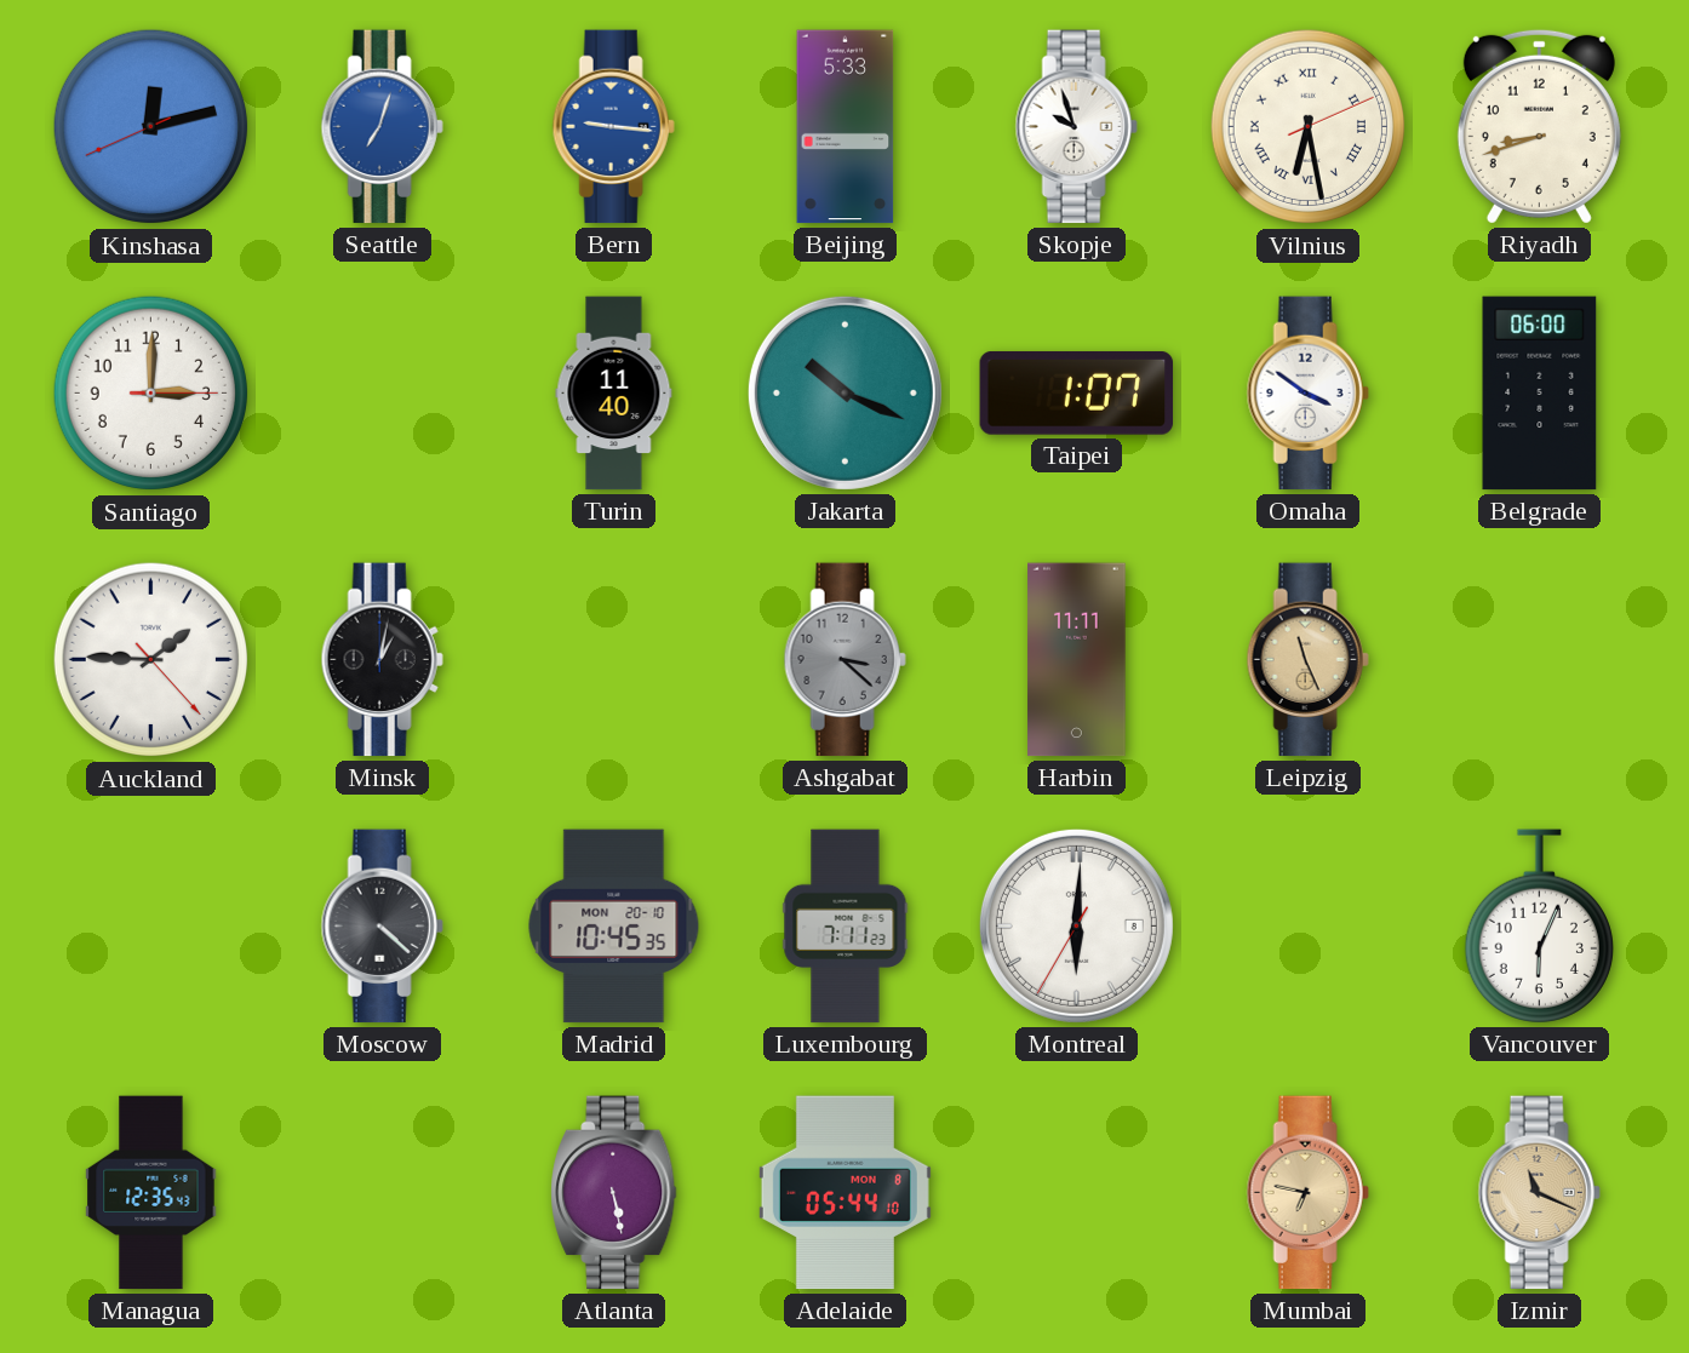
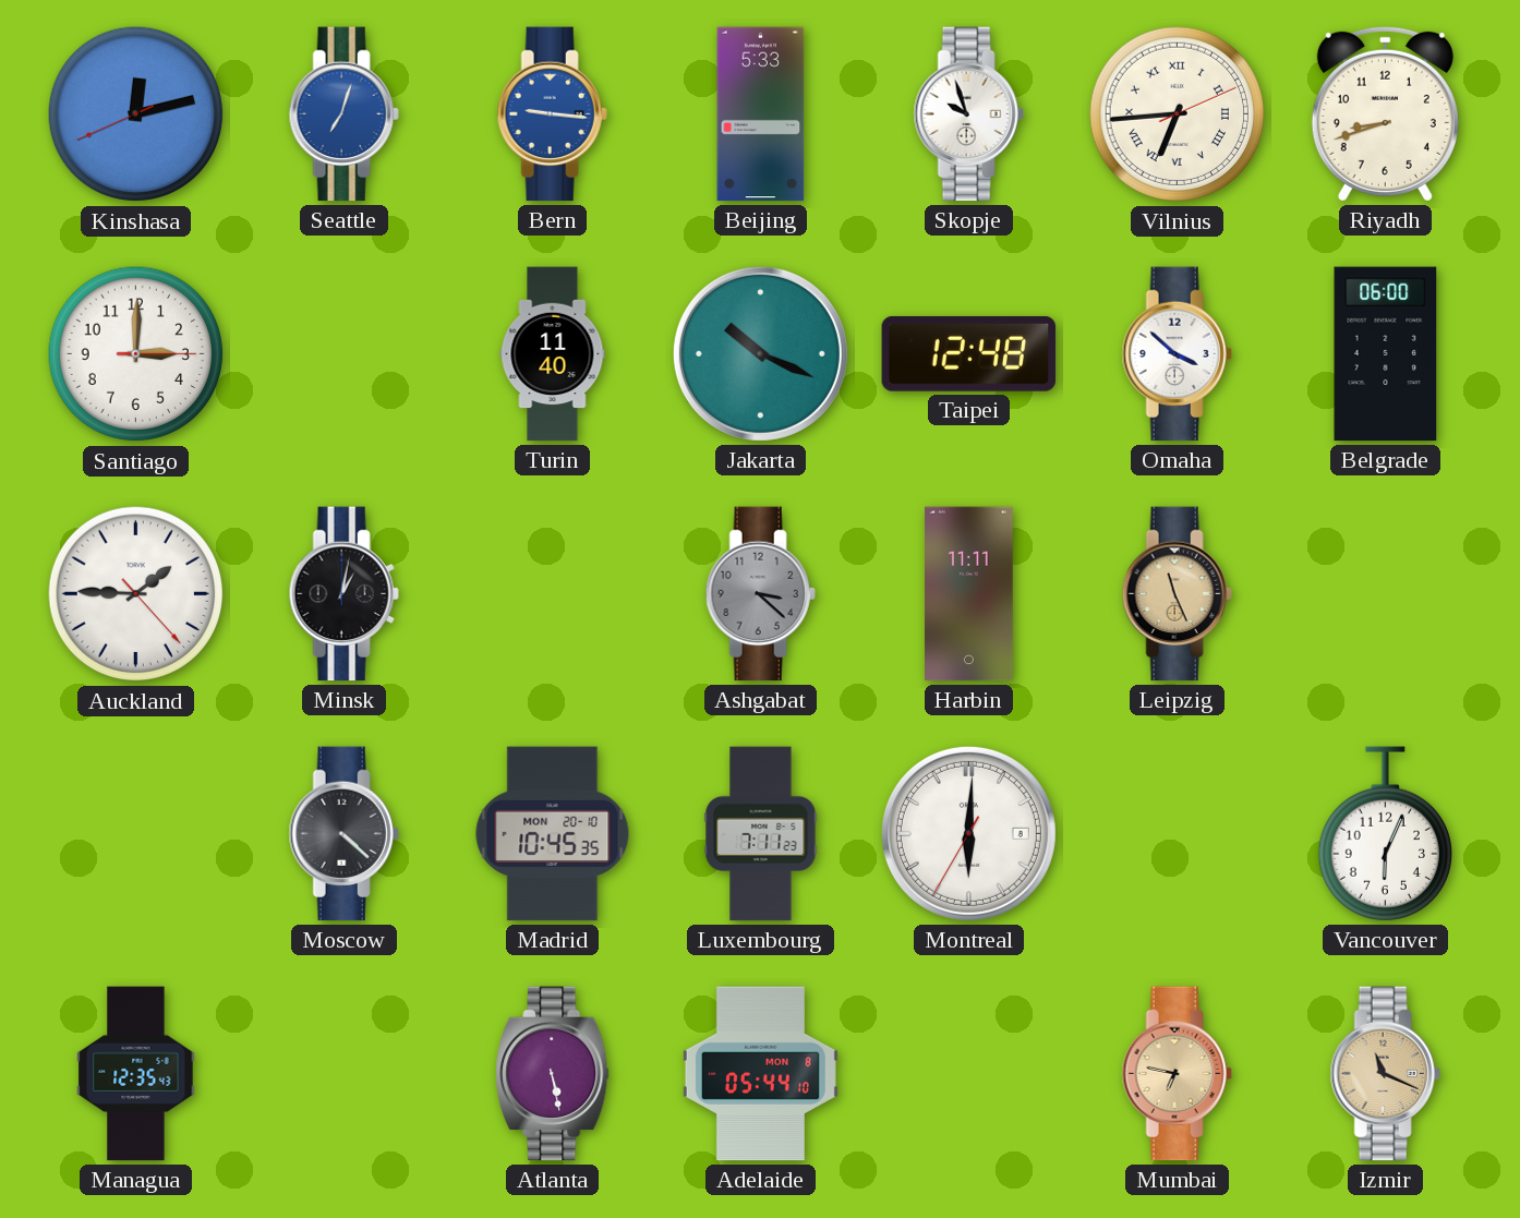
Vilnius: 6:28 -> 6:44 (1178, 114)
Taipei: 1:07 -> 12:48 (969, 353)
Omaha: 3:51 -> 3:52 (1177, 354)
